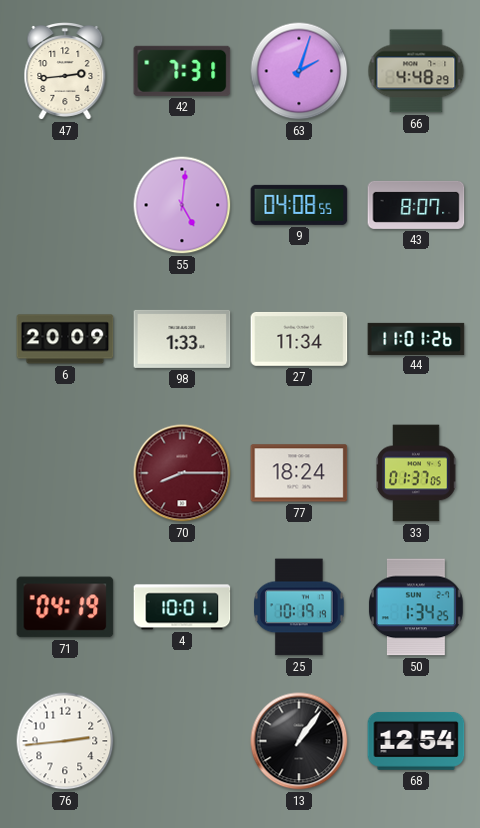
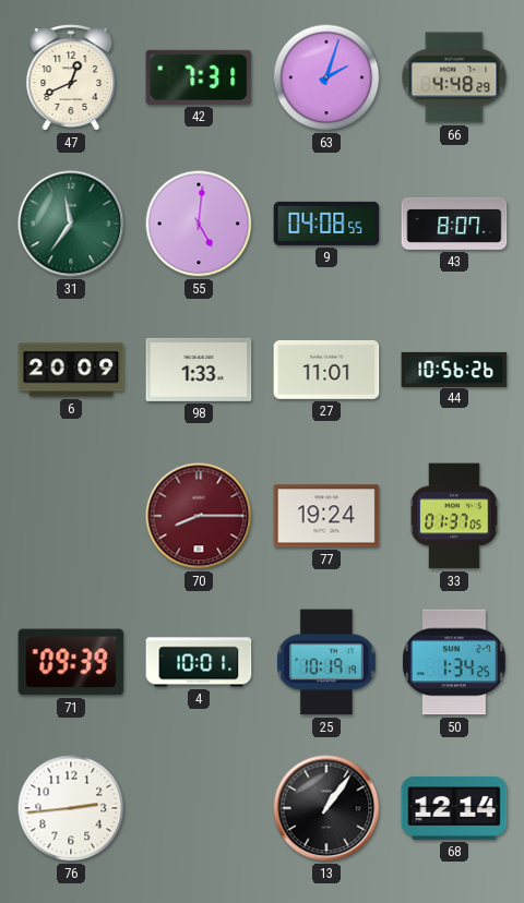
47: 2:44 -> 12:41 (71, 79)
31: none -> 11:36 (71, 224)
27: 11:34 -> 11:01 (326, 370)
44: 11:01 -> 10:56 (454, 369)
77: 18:24 -> 19:24 (326, 516)
71: 04:19 -> 09:39 (71, 662)
68: 12:54 -> 12:14 (454, 809)
